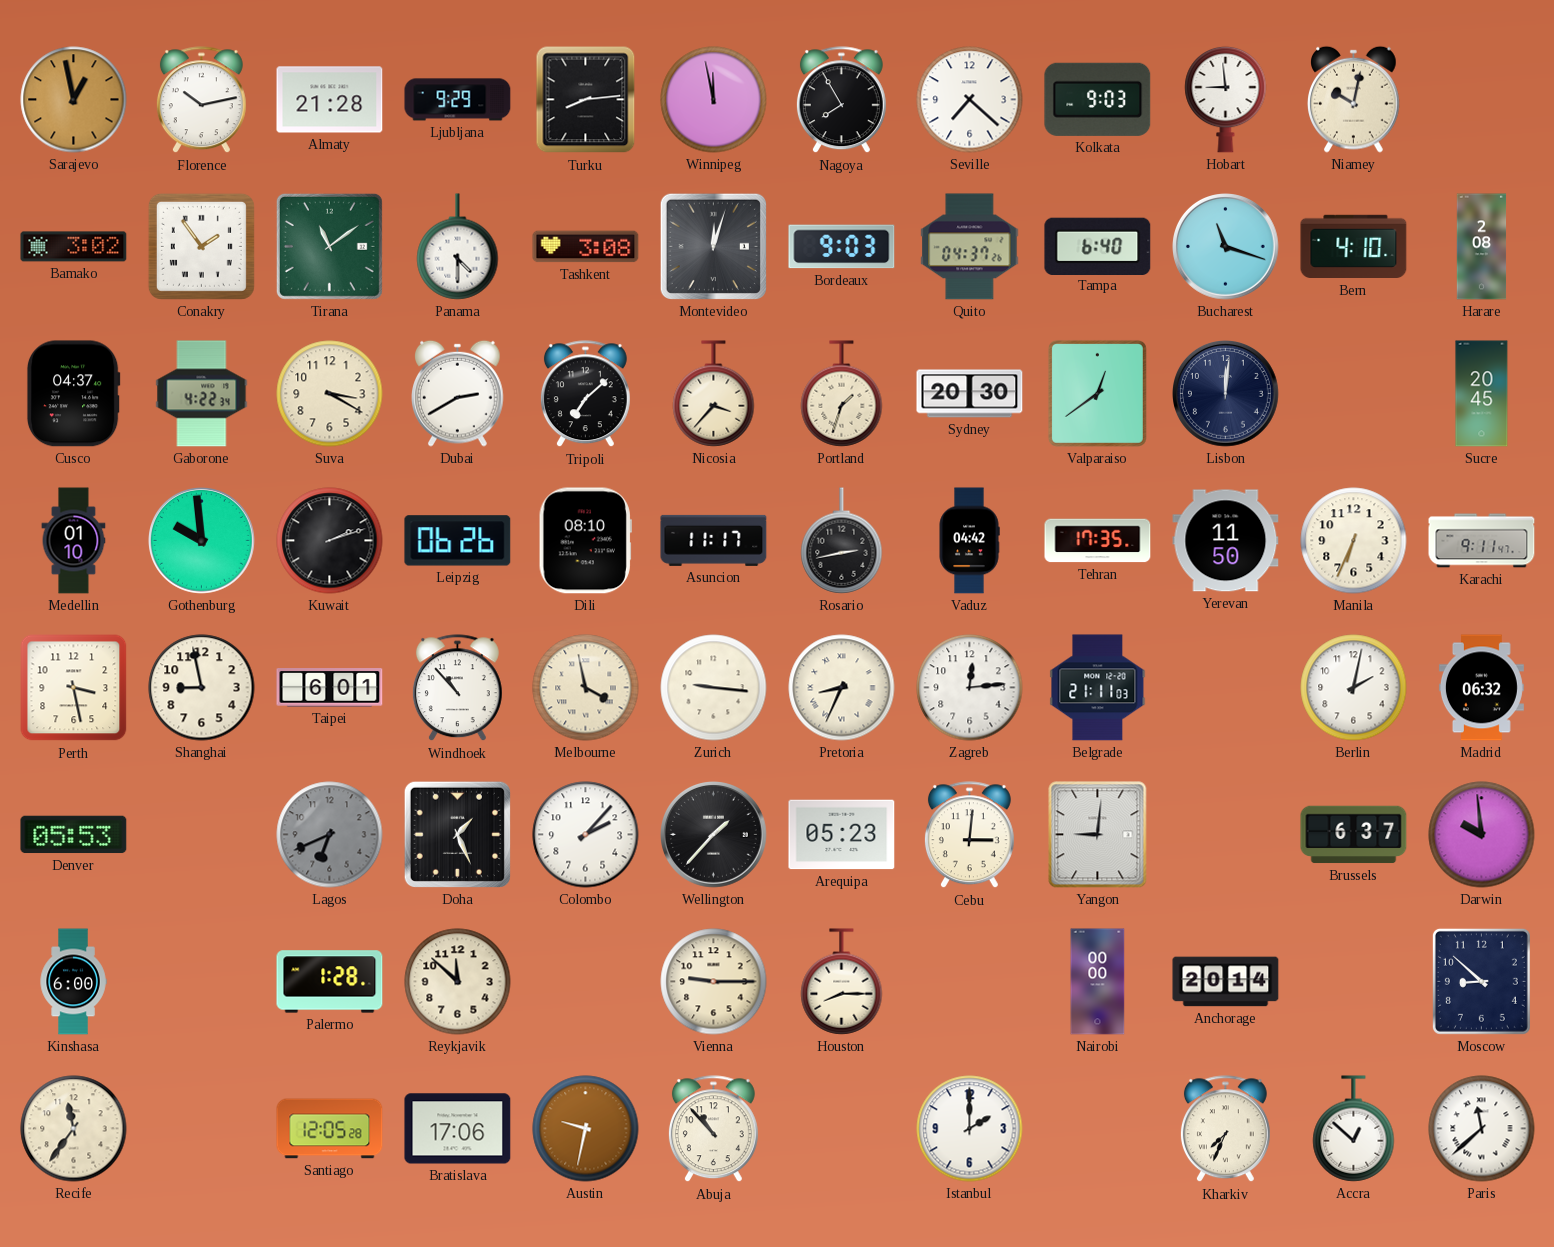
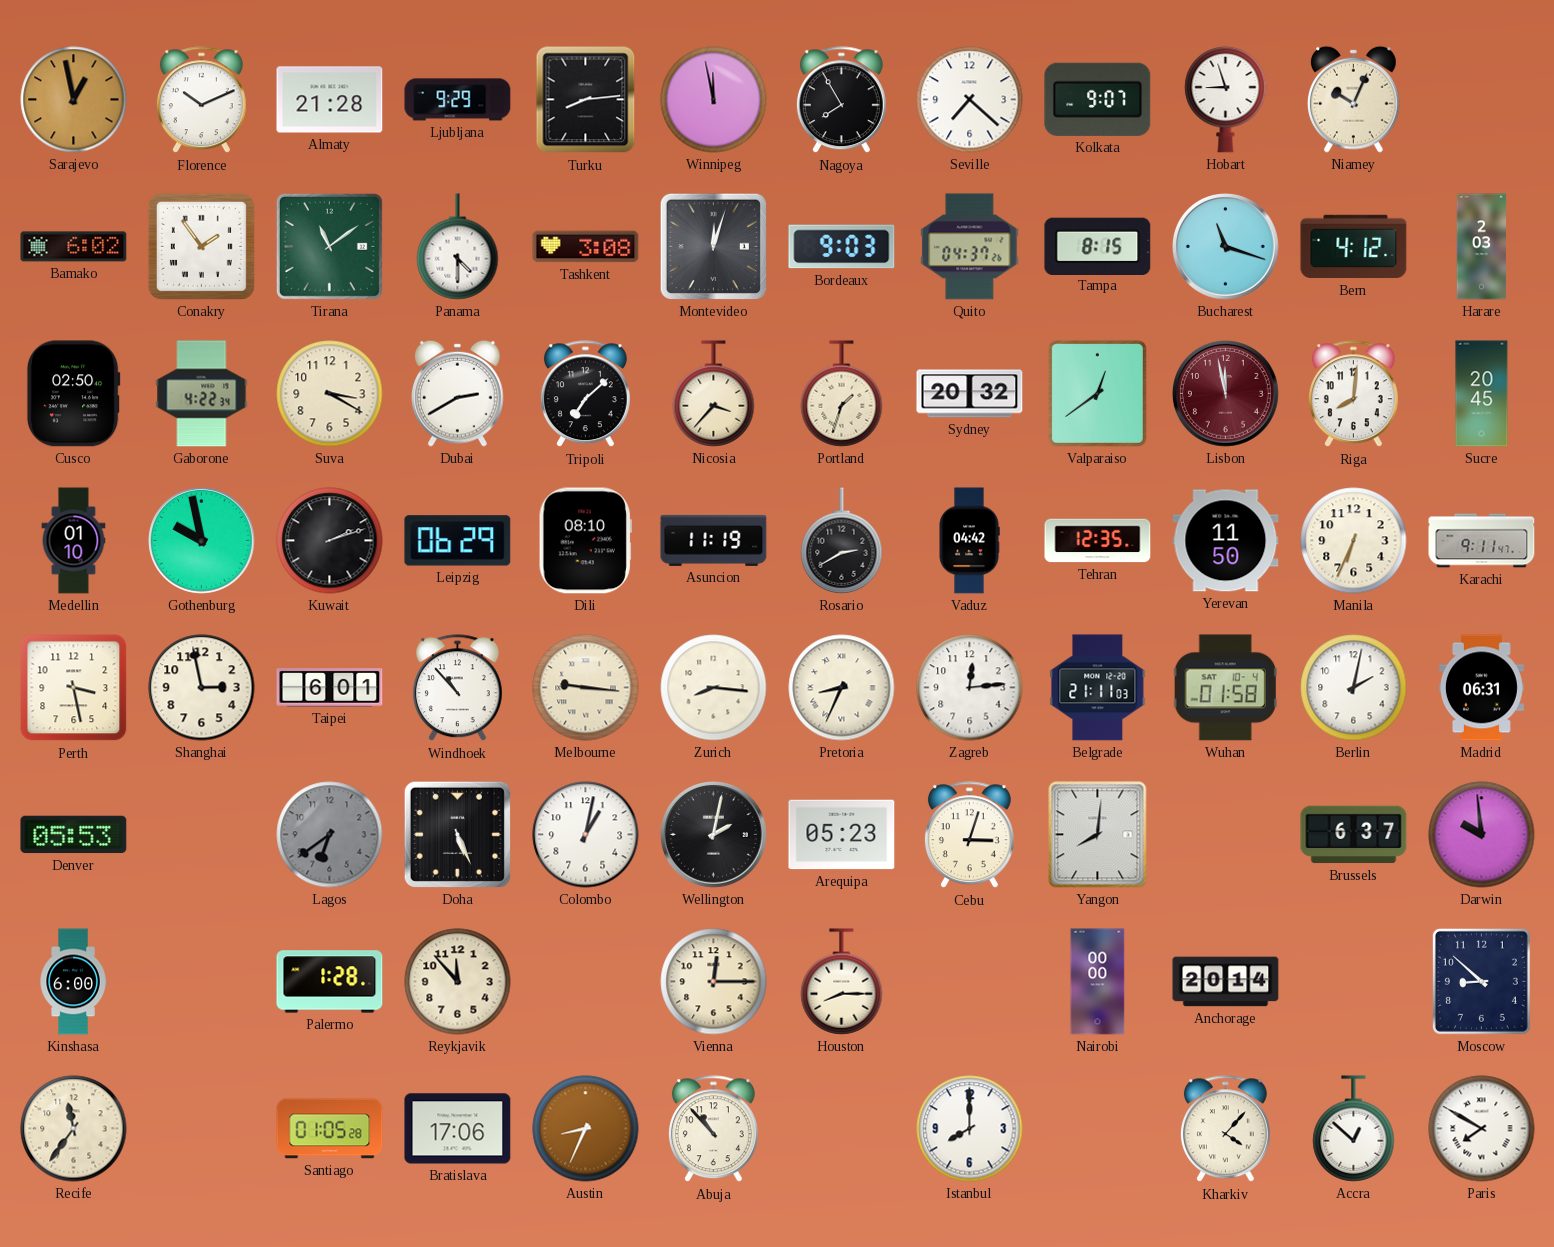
Florence: 10:13 -> 10:11 (201, 100)
Kolkata: 9:03 -> 9:07 (1098, 99)
Hobart: 8:59 -> 8:57 (1226, 99)
Niamey: 10:02 -> 10:04 (1354, 99)
Bamako: 3:02 -> 6:02 (74, 247)
Tampa: 6:40 -> 8:15 (1098, 246)
Bern: 4:10 -> 4:12 (1354, 247)
Harare: 2:08 -> 2:03 (1482, 247)
Cusco: 04:37 -> 02:50 (73, 394)
Sydney: 20:30 -> 20:32 (970, 394)
Lisbon: 12:01 -> 11:58 (1226, 394)
Lisbon dial: navy -> burgundy (1226, 394)
Riga: none -> 8:01 (1353, 394)
Gothenburg: 9:59 -> 9:58 (202, 541)
Leipzig: 06:26 -> 06:29 (458, 541)
Asuncion: 11:17 -> 11:19 (714, 540)
Rosario: 2:43 -> 2:40 (842, 541)
Tehran: 17:35 -> 12:35 (1098, 541)
Shanghai: 8:58 -> 2:58 (202, 688)
Melbourne: 3:58 -> 9:16 (586, 688)
Zurich: 9:16 -> 8:16 (714, 688)
Wuhan: none -> 01:58 (1225, 688)
Madrid: 06:32 -> 06:31 (1481, 688)
Lagos: 6:41 -> 6:39 (330, 835)
Doha: 1:26 -> 5:26 (457, 834)
Colombo: 2:07 -> 1:02 (586, 835)
Wellington: 1:37 -> 2:02 (714, 835)
Cebu: 3:01 -> 3:03 (969, 835)
Yangon: 9:01 -> 8:01 (1098, 835)
Reykjavik: 11:52 -> 11:53 (458, 982)
Vienna: 9:15 -> 12:15 (714, 982)
Santiago: 12:05 -> 01:05 (330, 1129)
Austin: 9:32 -> 8:34 (586, 1129)
Istanbul: 2:00 -> 8:00 (970, 1129)
Kharkiv: 7:34 -> 4:07 (1225, 1129)
Paris: 11:38 -> 7:50 (1482, 1129)
